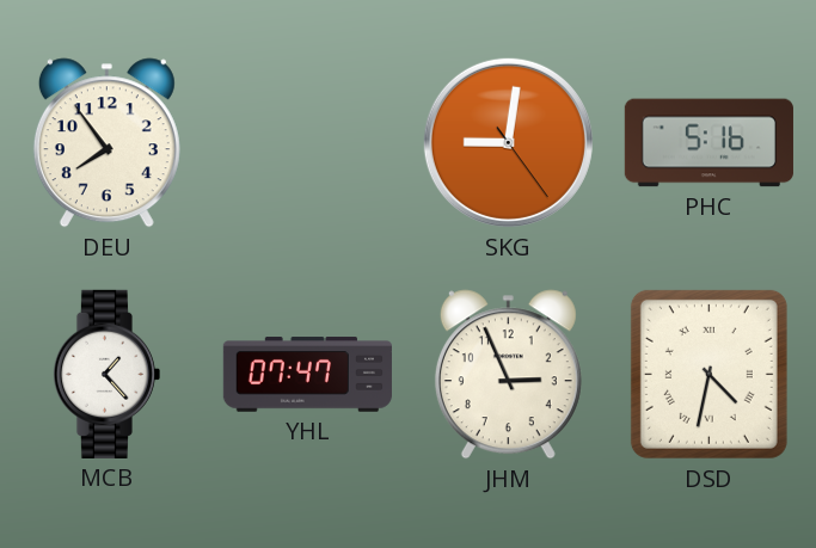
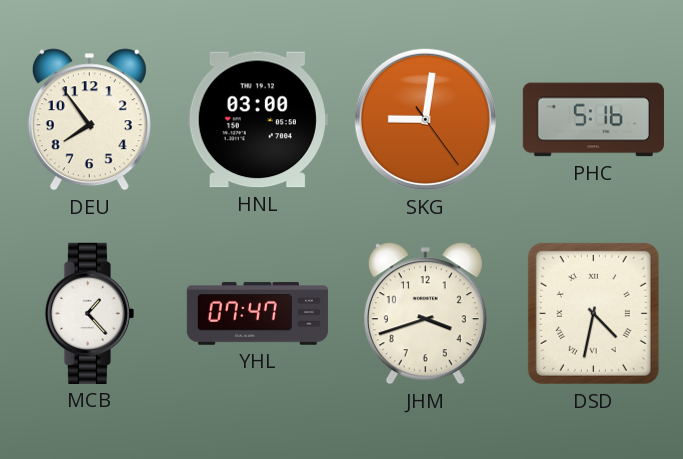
HNL: none -> 03:00 (257, 120)
JHM: 2:56 -> 3:42 (425, 314)
